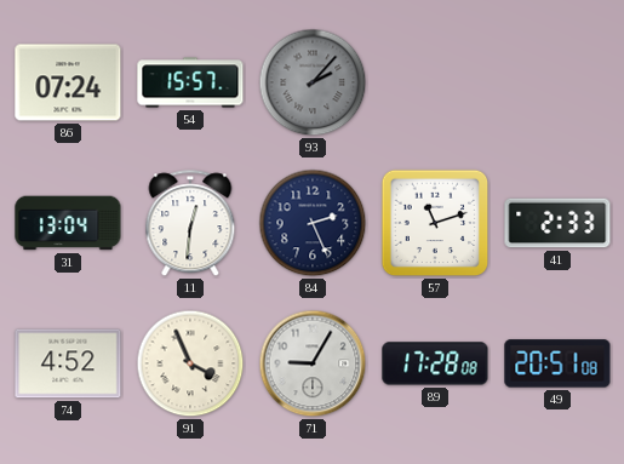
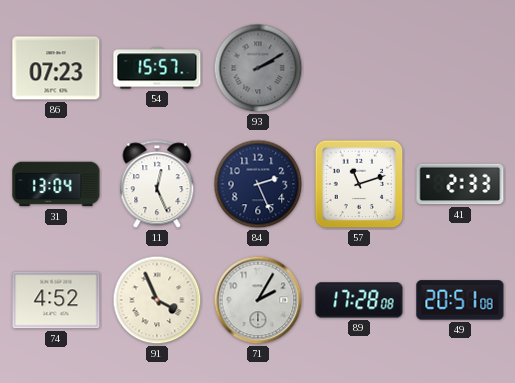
86: 07:24 -> 07:23 (56, 68)
93: 2:07 -> 2:10 (258, 68)
11: 12:31 -> 12:26 (157, 185)
71: 9:05 -> 2:05 (258, 300)
